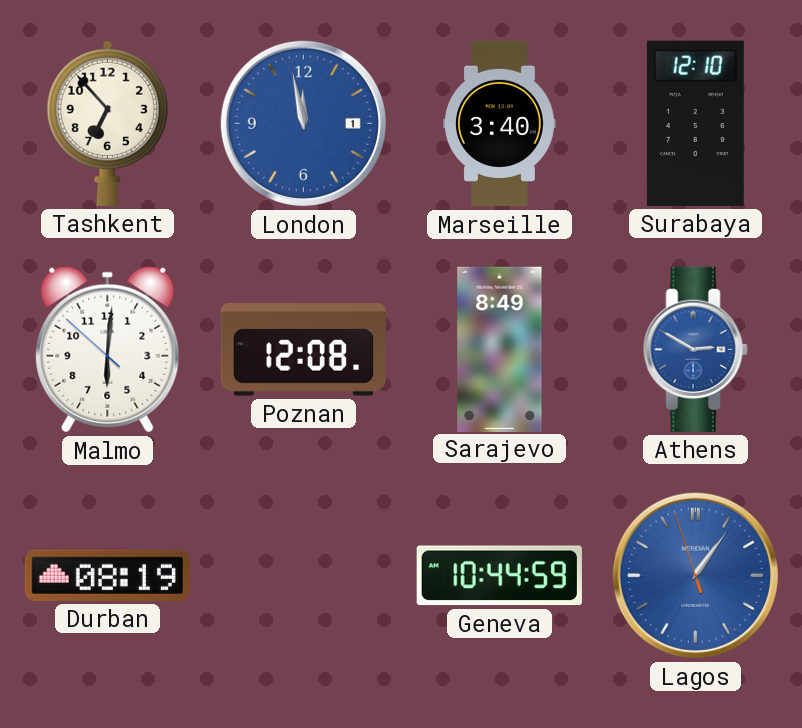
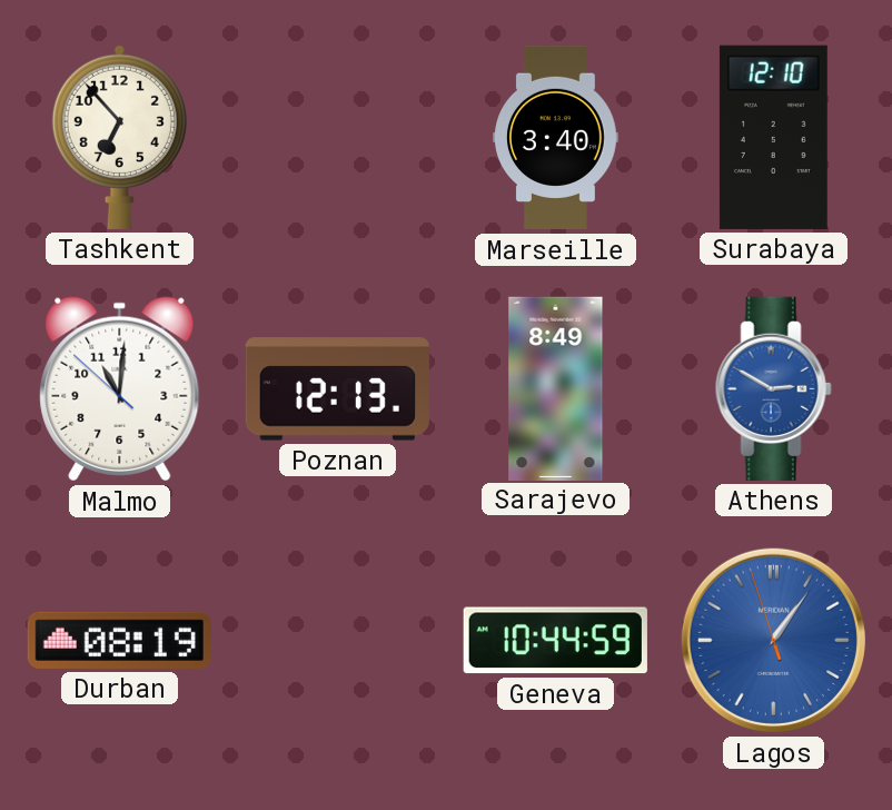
London: 11:58 -> none (303, 123)
Malmo: 6:00 -> 11:00 (120, 389)
Poznan: 12:08 -> 12:13 (337, 389)
